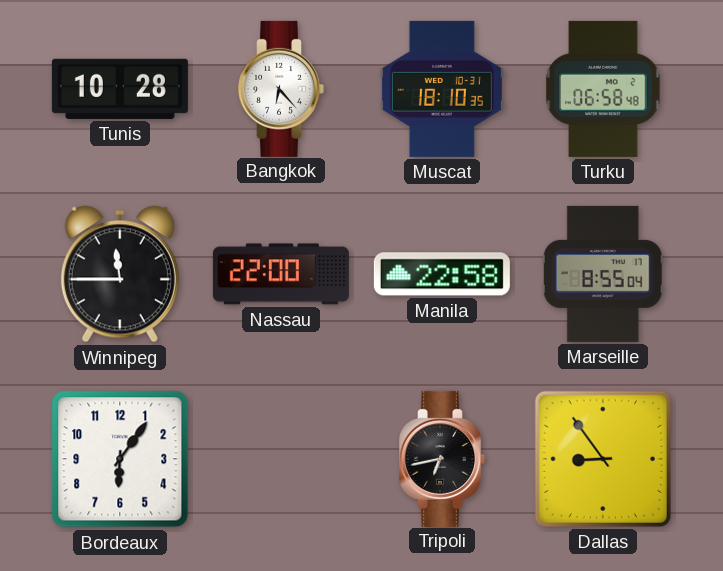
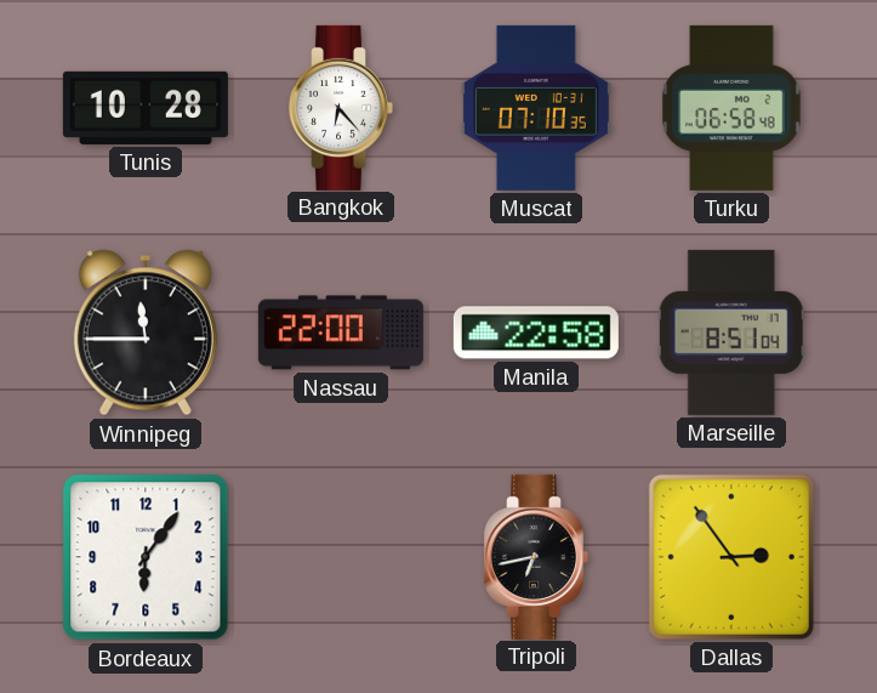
Muscat: 18:10 -> 07:10 (536, 108)
Marseille: 8:55 -> 8:51 (731, 333)
Dallas: 8:54 -> 2:54 (731, 557)
